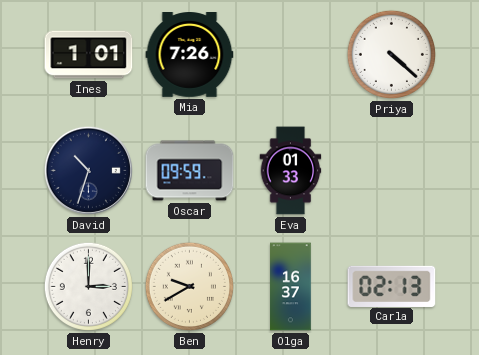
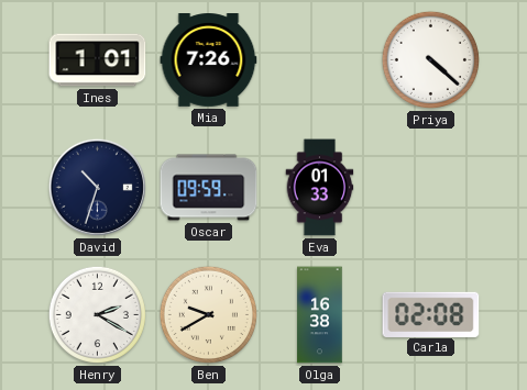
Henry: 3:00 -> 2:20 (97, 314)
Olga: 16:37 -> 16:38 (320, 315)
Carla: 02:13 -> 02:08 (431, 314)
